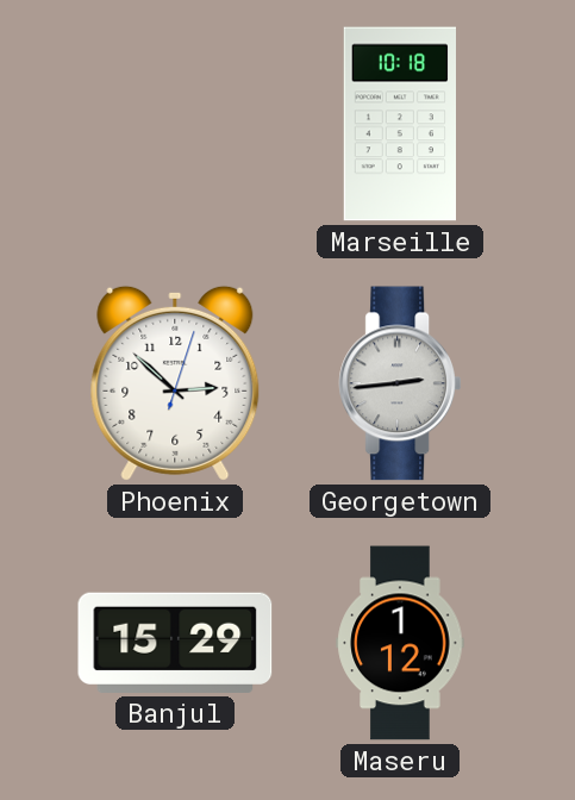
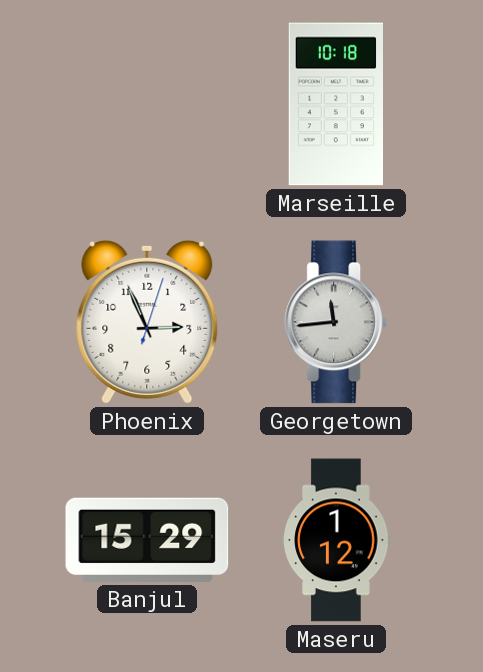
Phoenix: 2:52 -> 2:56 (147, 322)
Georgetown: 2:44 -> 11:44 (335, 322)
